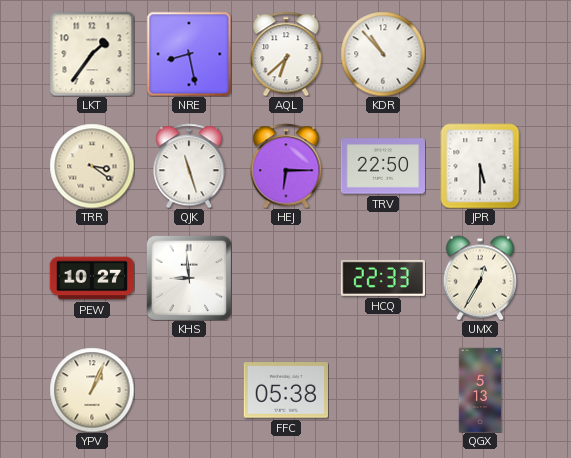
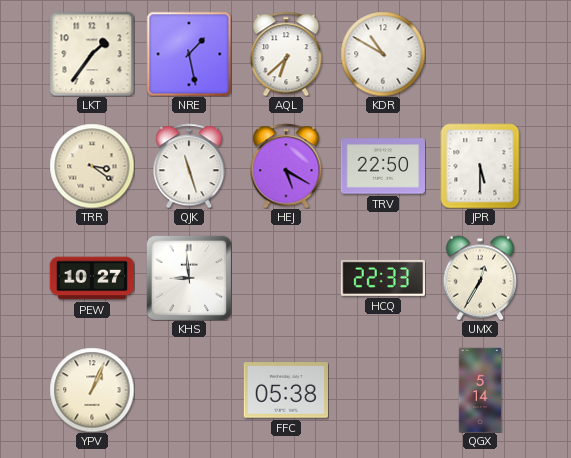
NRE: 8:28 -> 1:28 (189, 54)
KDR: 10:53 -> 10:50 (383, 54)
HEJ: 6:15 -> 5:20 (286, 166)
QGX: 5:13 -> 5:14 (480, 390)
